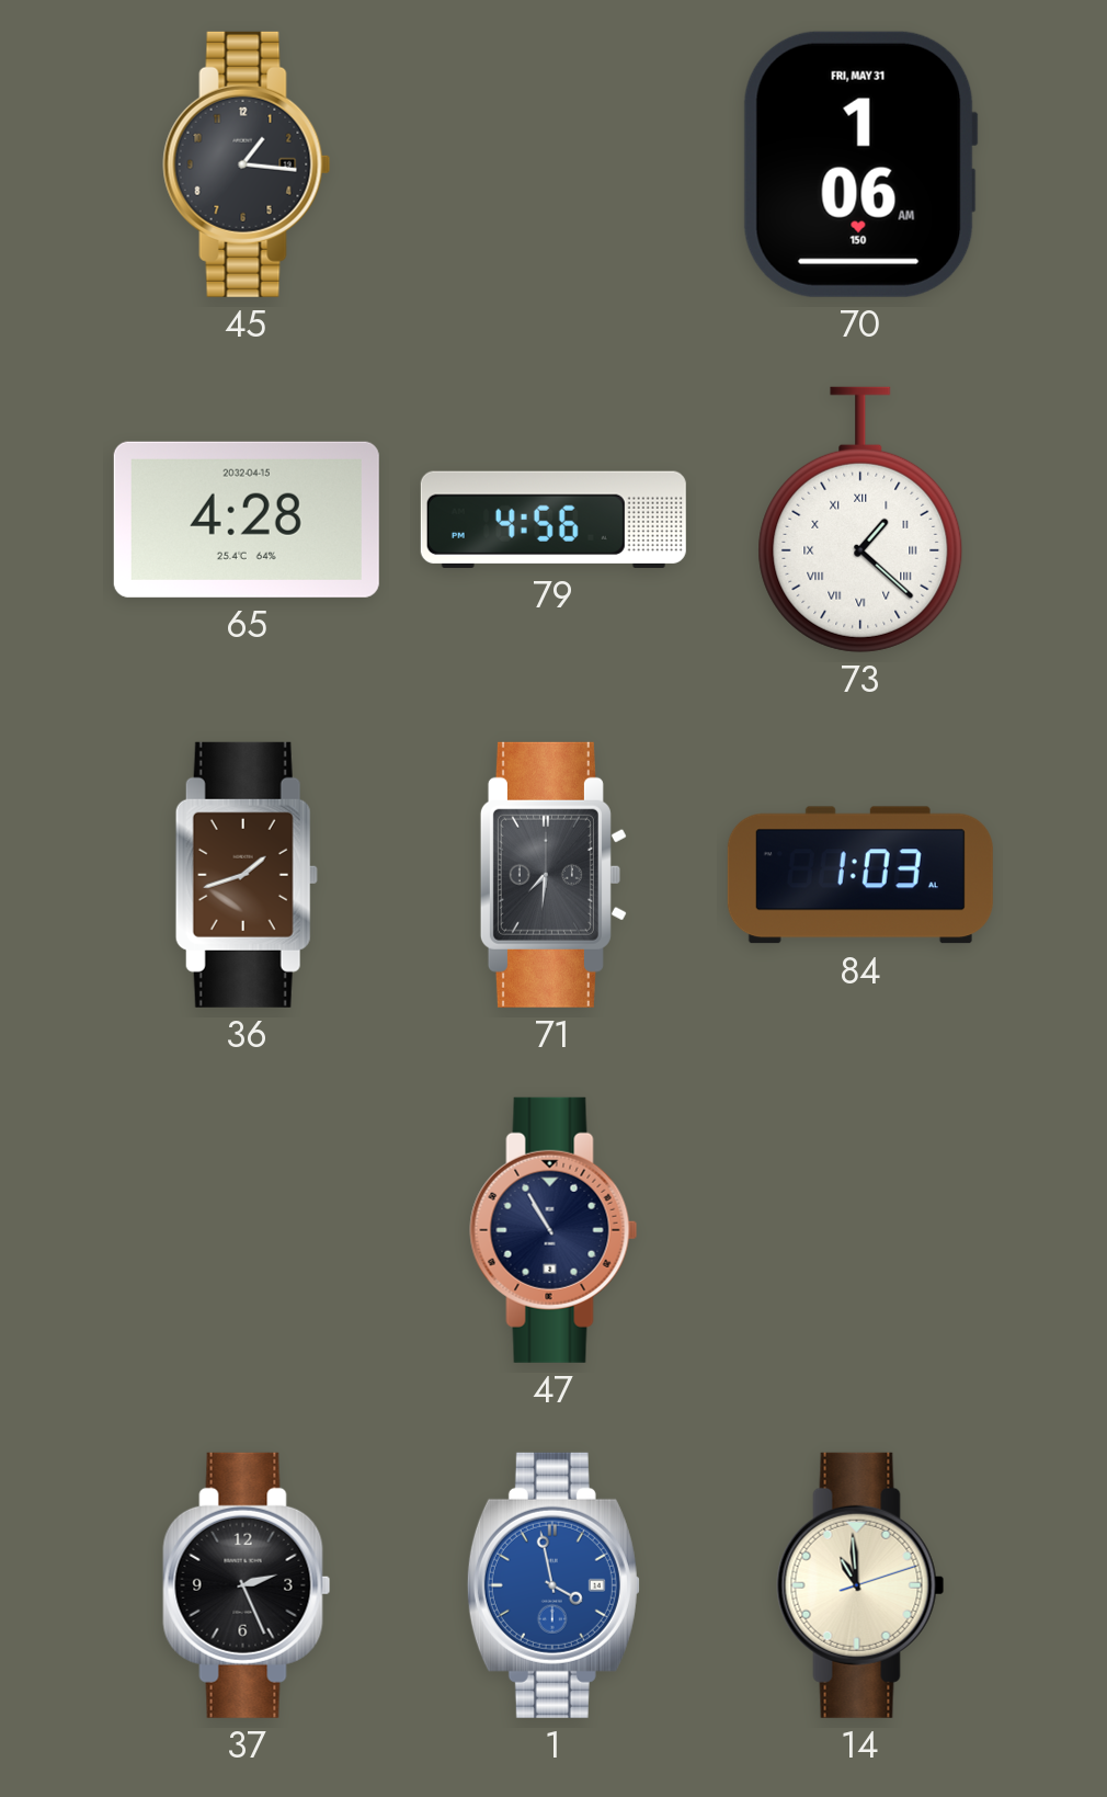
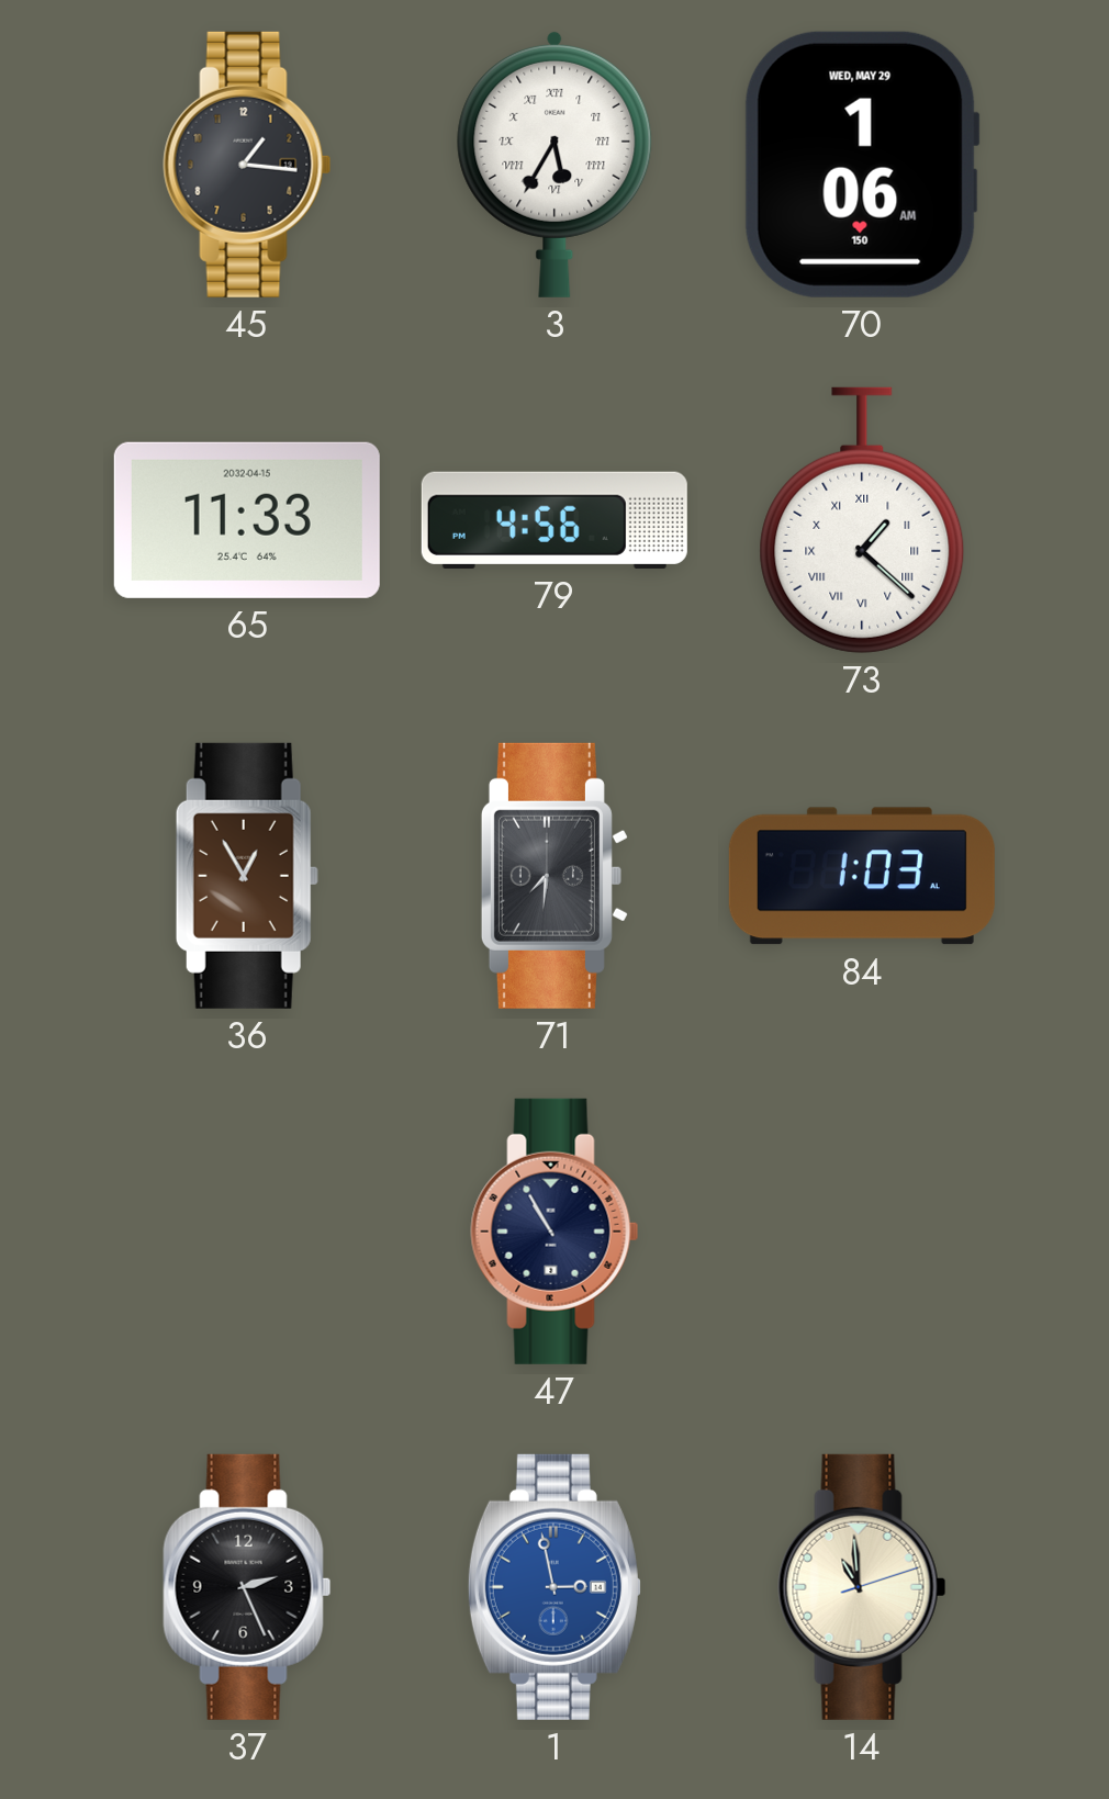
3: none -> 5:35 (554, 164)
70 date: FRI, MAY 31 -> WED, MAY 29 (862, 165)
65: 4:28 -> 11:33 (247, 520)
36: 1:42 -> 12:55 (247, 876)
1: 3:58 -> 2:58 (554, 1587)
